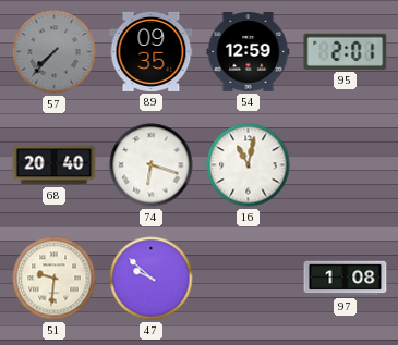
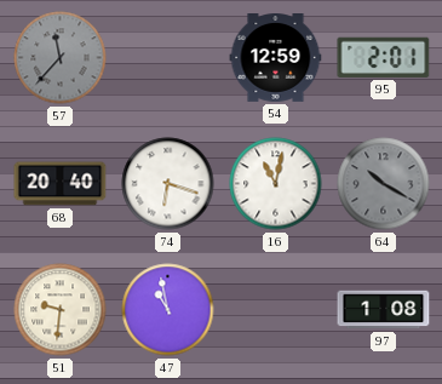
57: 7:37 -> 11:37 (61, 58)
89: 09:35 -> none (152, 51)
64: none -> 10:20 (384, 184)
47: 9:52 -> 10:58 (168, 310)
